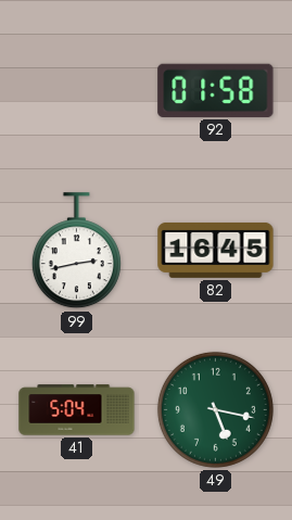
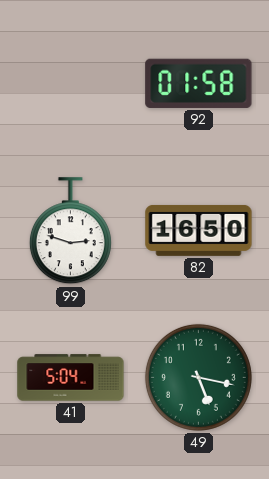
99: 2:43 -> 2:48 (70, 231)
82: 16:45 -> 16:50 (199, 230)
